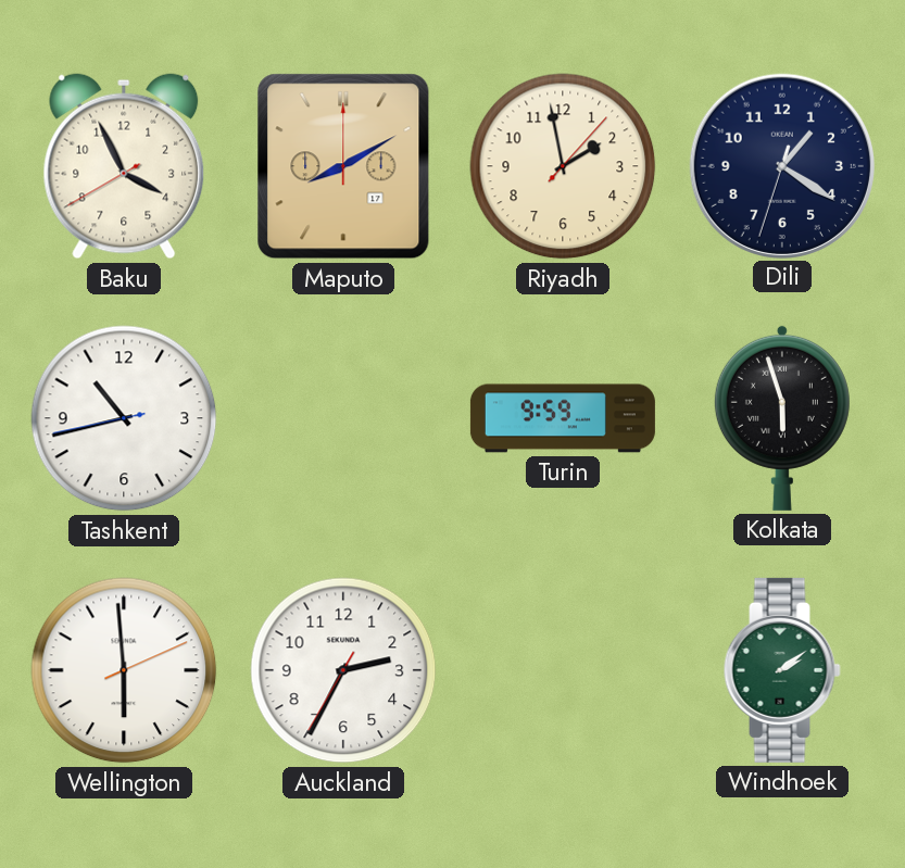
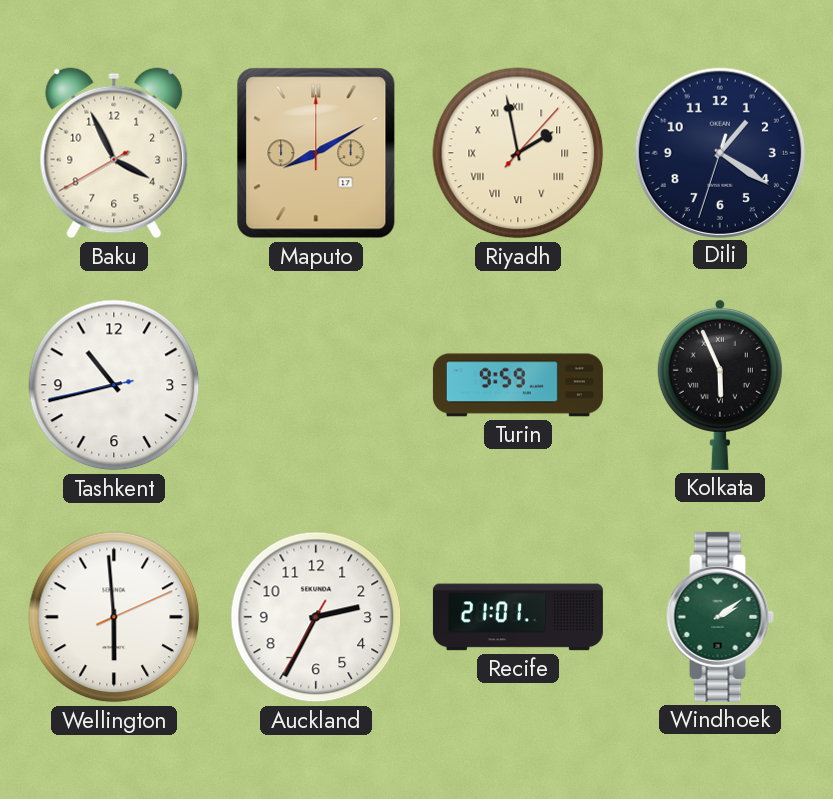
Riyadh numerals: Arabic -> Roman (518, 153)
Kolkata: 5:57 -> 5:56 (720, 385)
Recife: none -> 21:01 (518, 617)
